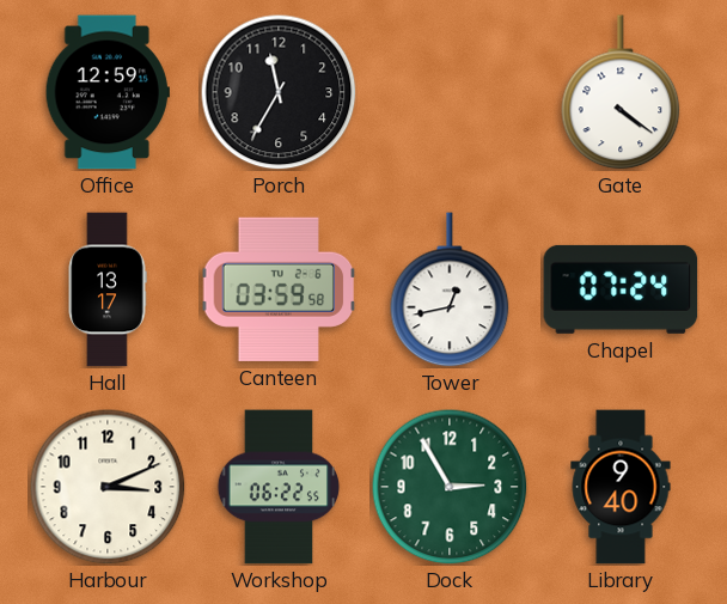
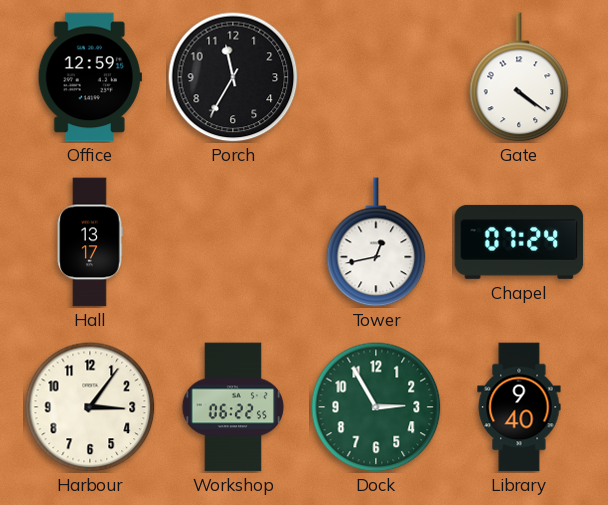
Canteen: 03:59 -> none (279, 289)
Harbour: 3:11 -> 3:06 (90, 407)
